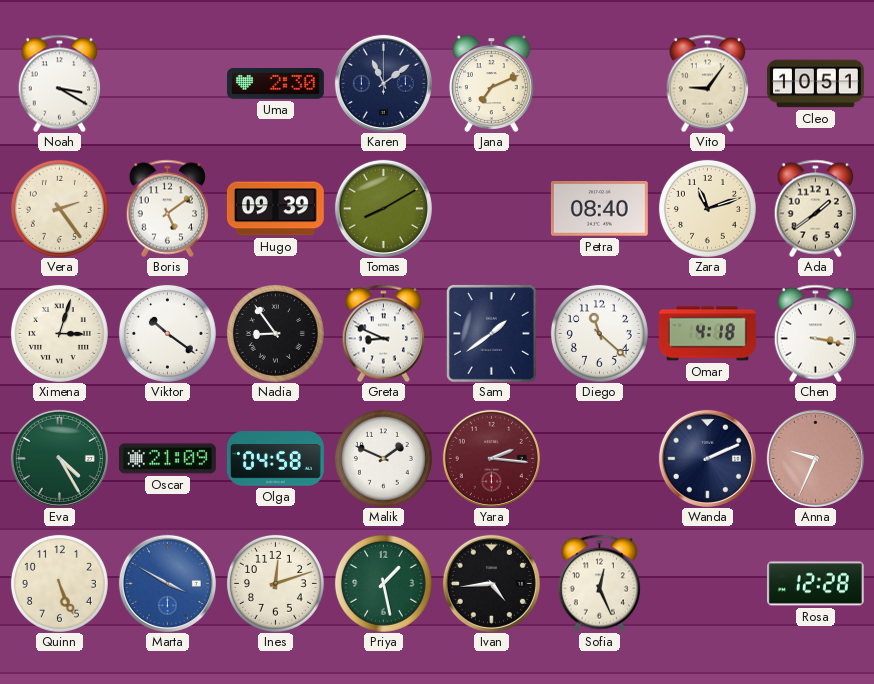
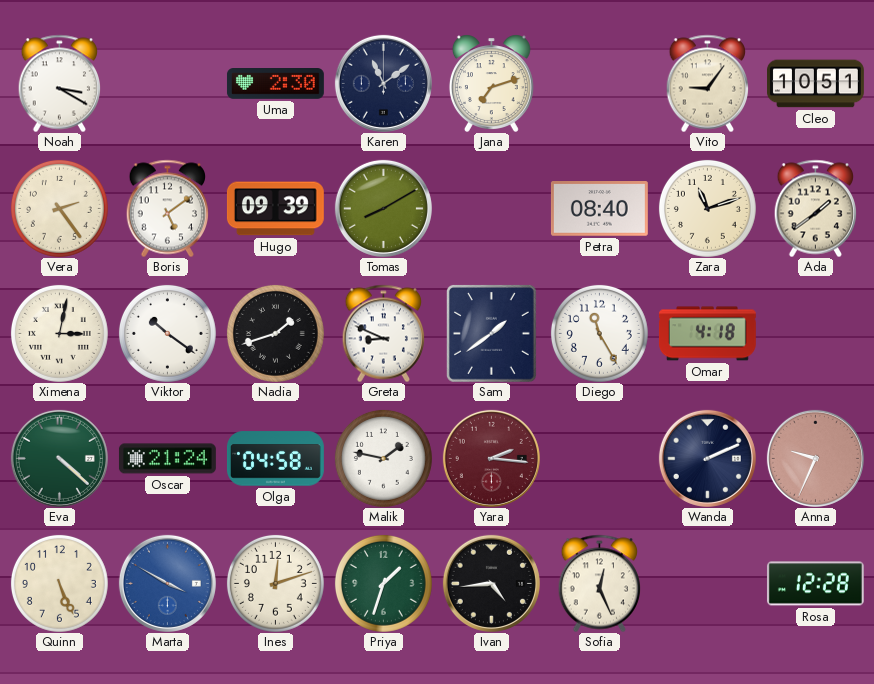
Jana: 7:11 -> 7:12 (491, 83)
Ximena: 3:03 -> 3:02 (59, 333)
Nadia: 8:54 -> 1:42 (275, 333)
Diego: 11:22 -> 11:25 (599, 333)
Chen: 3:17 -> none (815, 333)
Eva: 4:25 -> 4:22 (59, 458)
Oscar: 21:09 -> 21:24 (167, 459)
Malik: 1:49 -> 1:47 (383, 458)
Priya: 1:28 -> 1:33 (383, 583)
